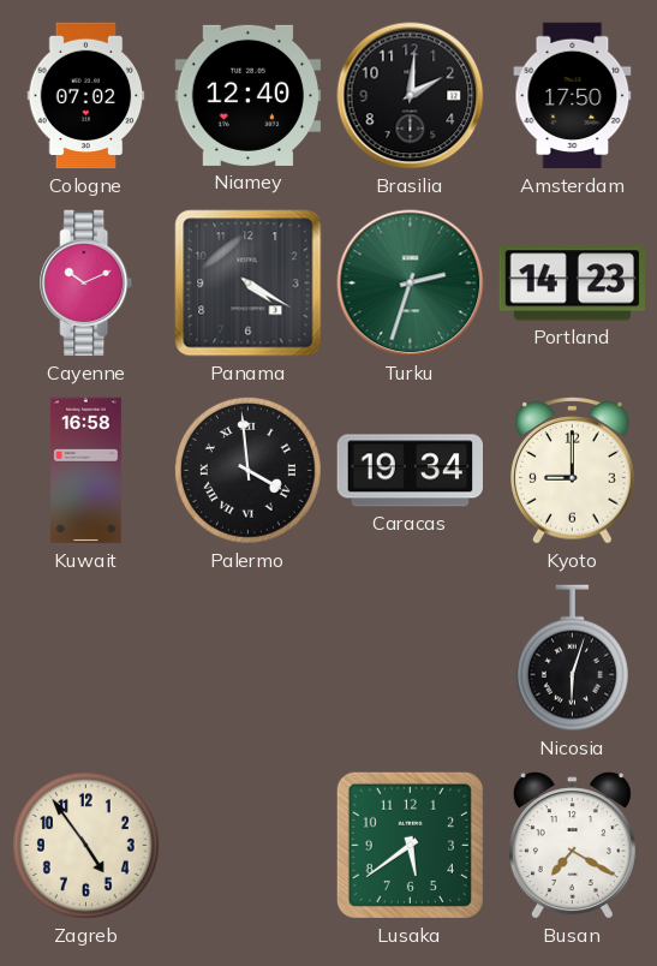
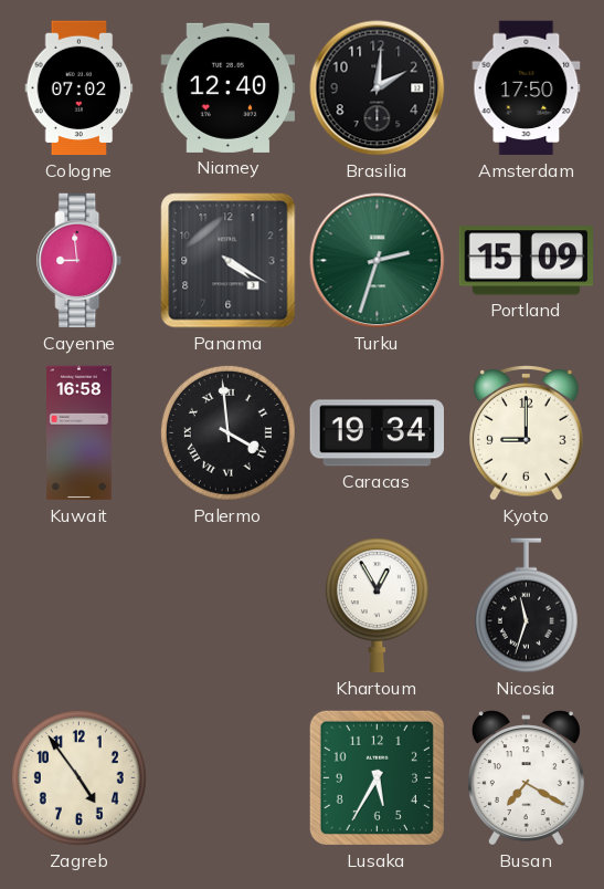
Cayenne: 10:11 -> 8:59 (80, 261)
Portland: 14:23 -> 15:09 (526, 261)
Khartoum: none -> 12:55 (377, 606)
Nicosia: 6:03 -> 11:33 (526, 606)
Lusaka: 5:39 -> 5:35 (377, 777)
